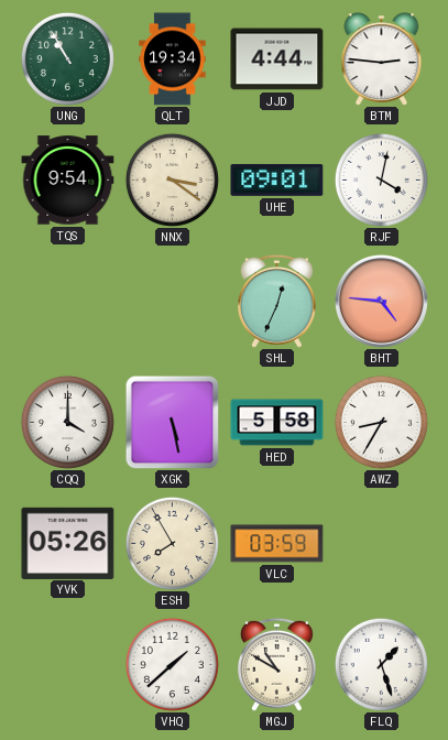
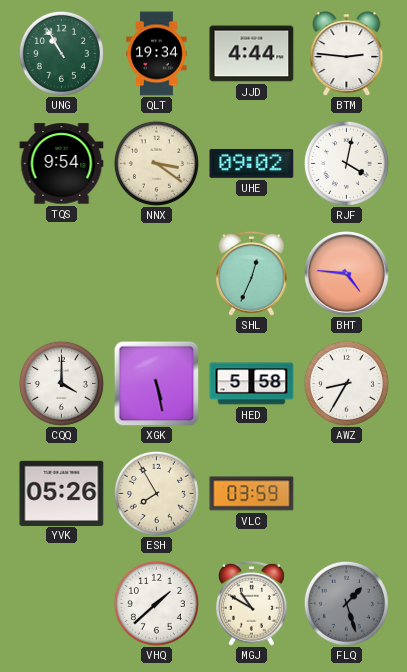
UHE: 09:01 -> 09:02 (252, 164)
FLQ dial: white -> grey (346, 603)
